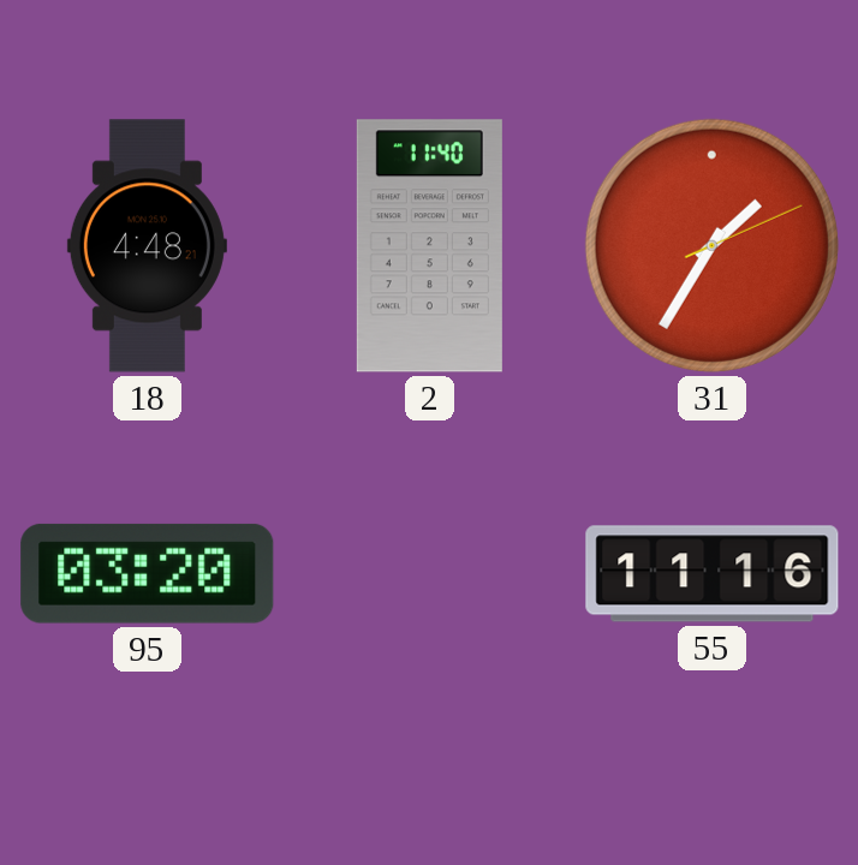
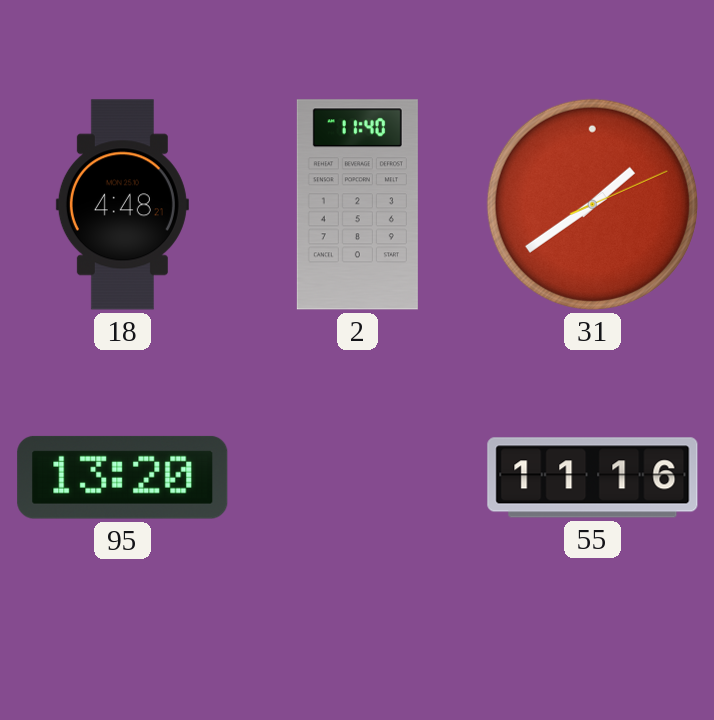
31: 1:35 -> 1:39 (592, 204)
95: 03:20 -> 13:20 (123, 477)
